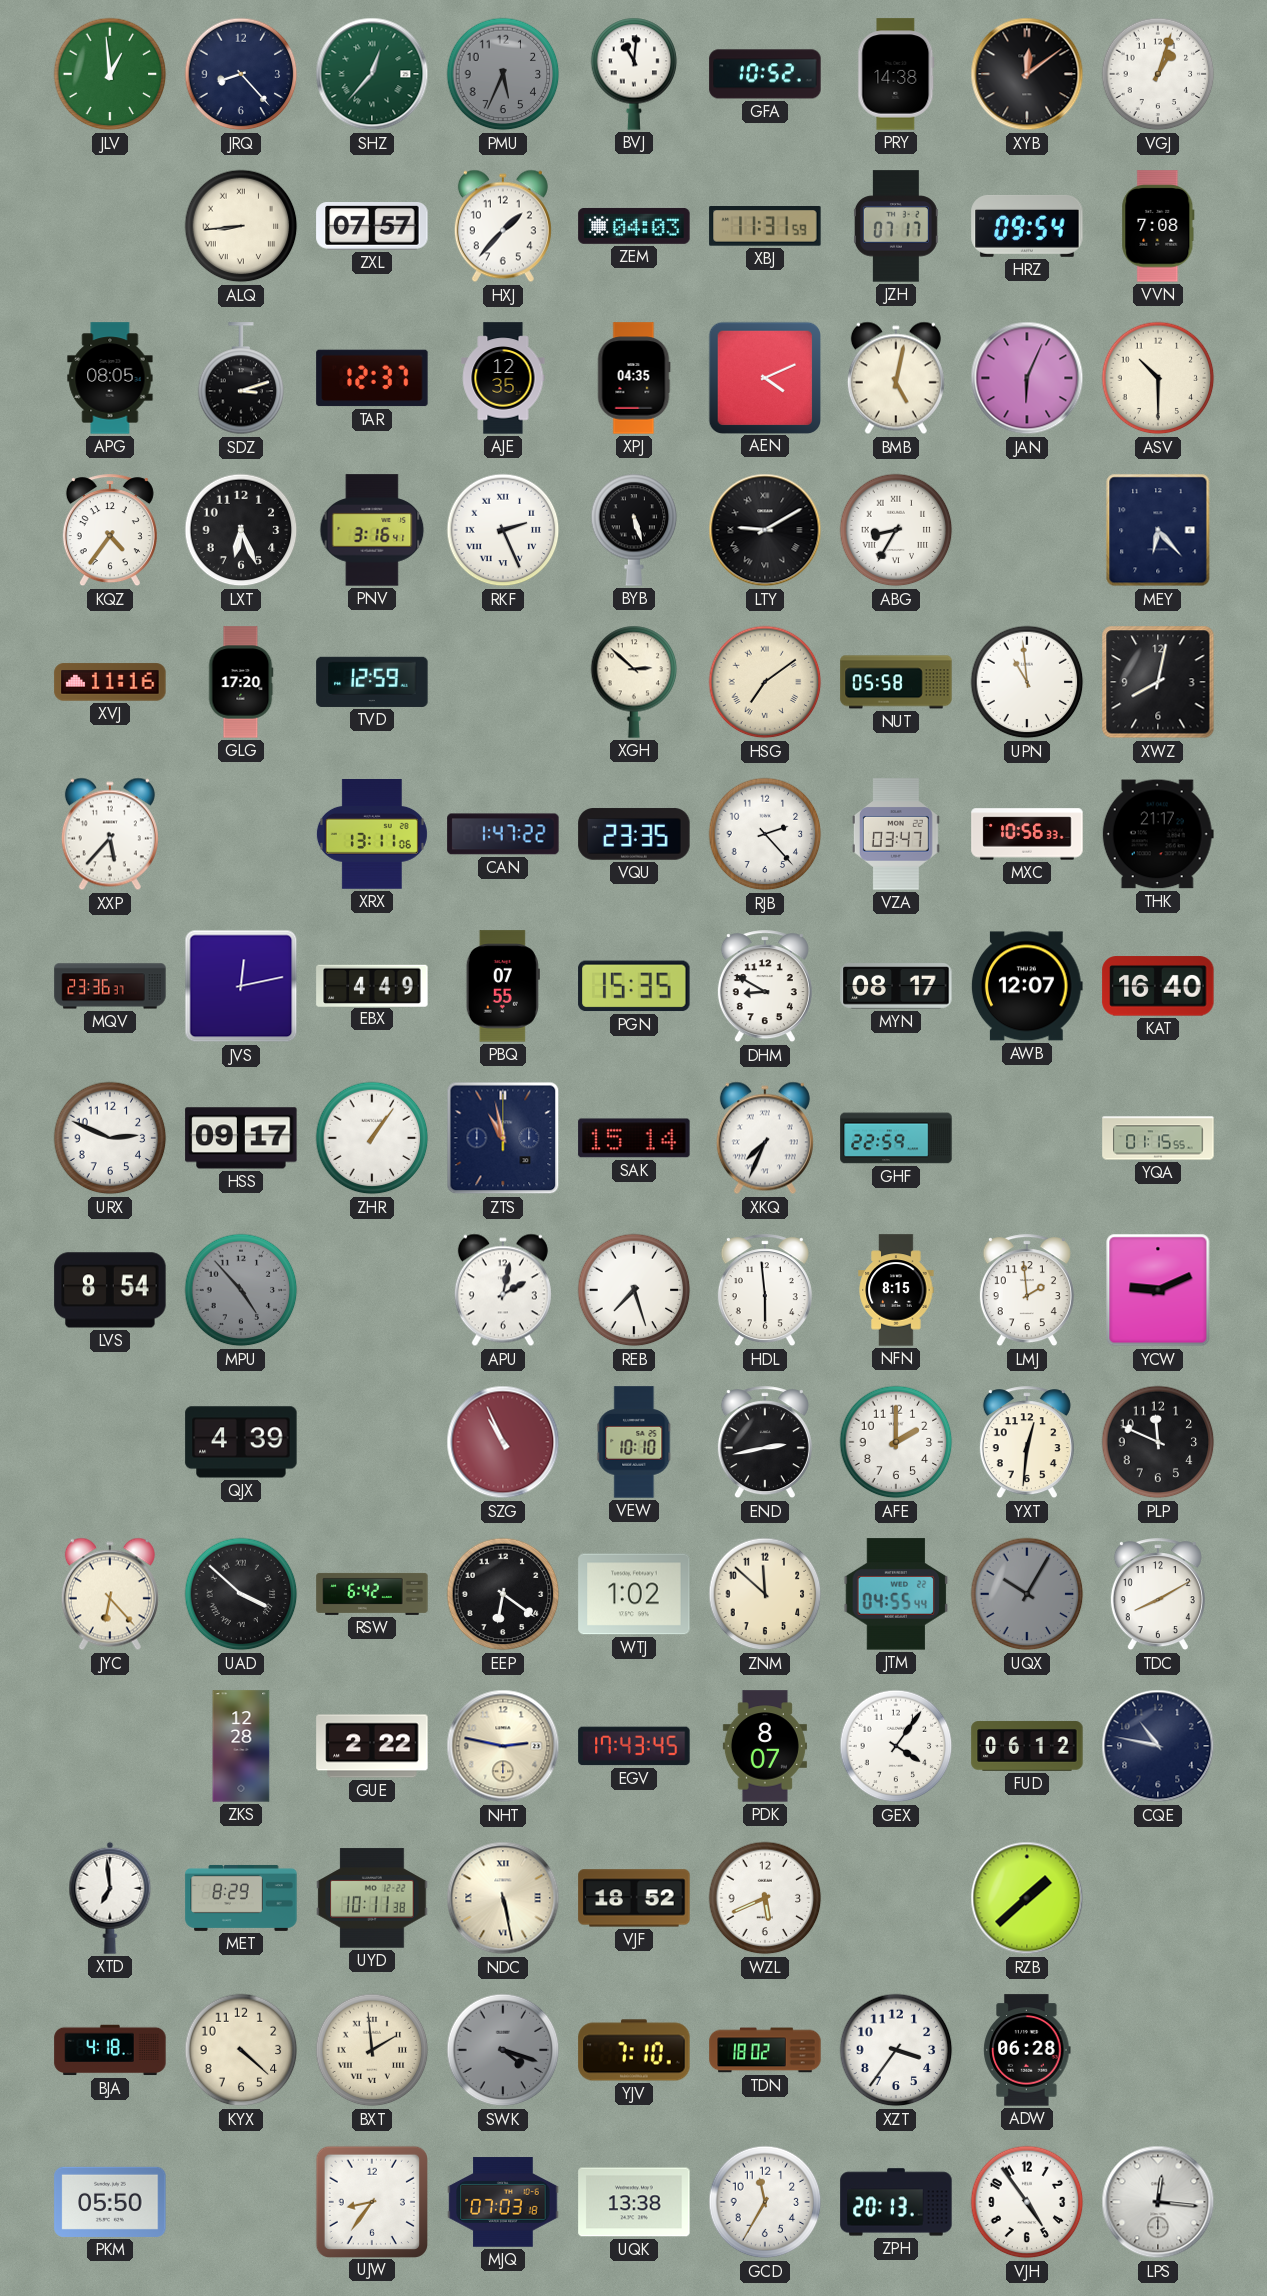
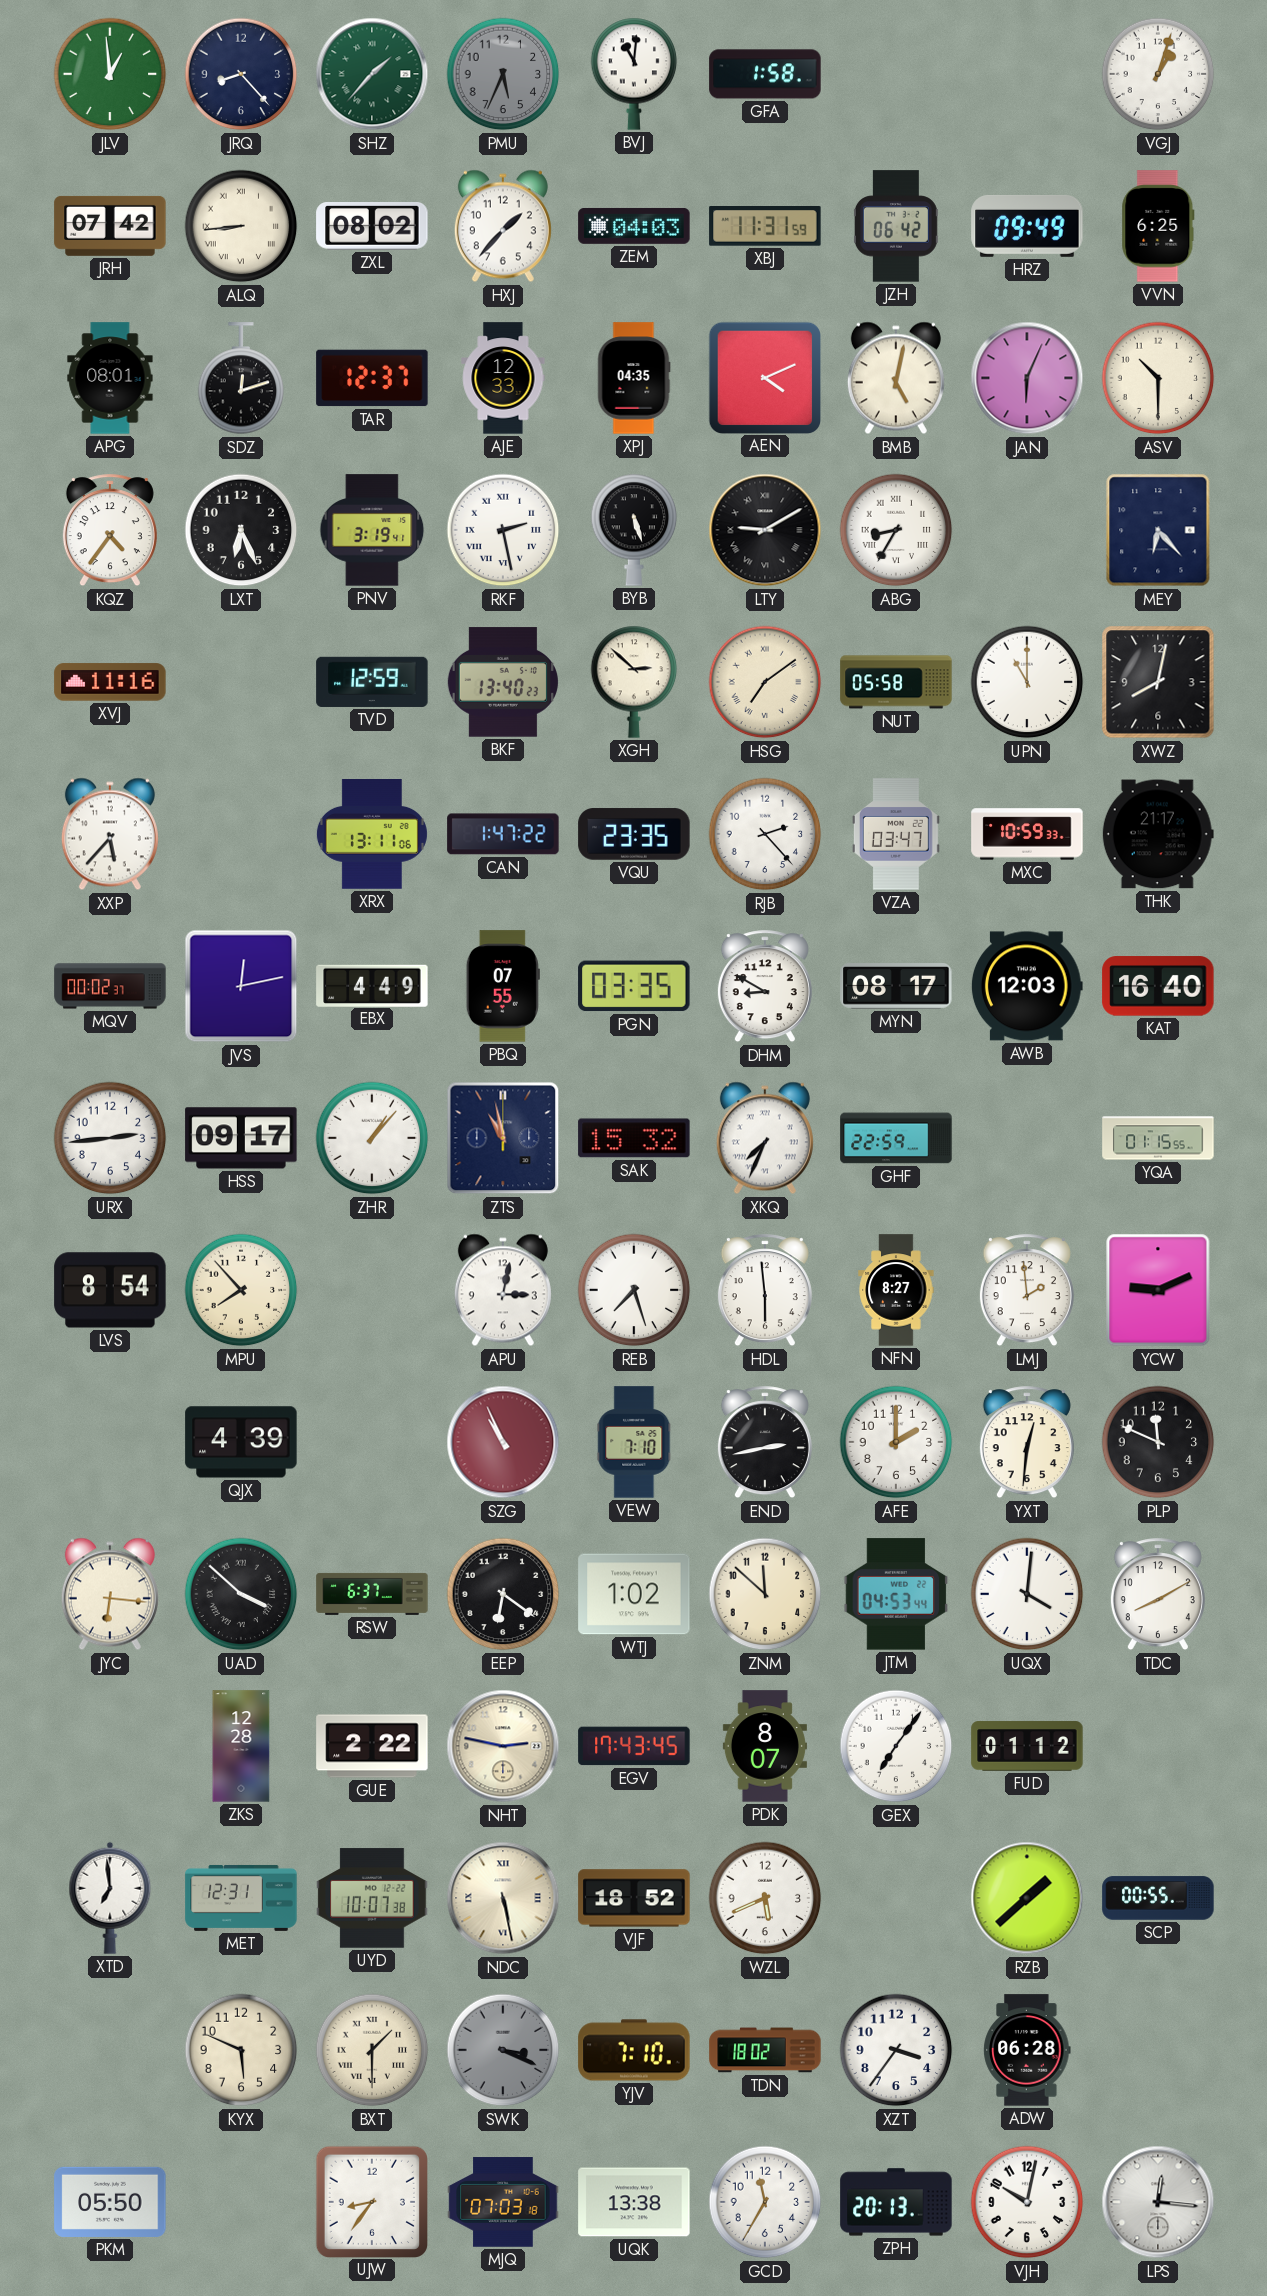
SHZ: 12:37 -> 1:37 (372, 74)
GFA: 10:52 -> 1:58 (765, 74)
PRY: 14:38 -> none (896, 74)
XYB: 12:09 -> none (1027, 74)
JRH: none -> 07:42 (110, 226)
ZXL: 07:57 -> 08:02 (372, 227)
JZH: 07:17 -> 06:42 (896, 226)
HRZ: 09:54 -> 09:49 (1027, 226)
VVN: 7:08 -> 6:25 (1158, 226)
APG: 08:05 -> 08:01 (110, 378)
SDZ: 3:12 -> 12:12 (241, 379)
AJE: 12:35 -> 12:33 (503, 378)
PNV: 3:16 -> 3:19 (372, 530)
RKF: 2:26 -> 2:28 (503, 530)
GLG: 17:20 -> none (241, 682)
BKF: none -> 13:40 (503, 682)
UPN: 10:59 -> 11:00 (1027, 682)
MXC: 10:56 -> 10:59 (1027, 834)
MQV: 23:36 -> 00:02 (110, 986)
PGN: 15:35 -> 03:35 (634, 986)
AWB: 12:07 -> 12:03 (1027, 986)
URX: 2:49 -> 2:44 (110, 1138)
ZHR: 1:06 -> 1:07 (372, 1138)
SAK: 15:14 -> 15:32 (634, 1138)
MPU: 4:53 -> 7:53 (241, 1290)
MPU dial: grey -> cream (241, 1290)
APU: 2:02 -> 3:02 (503, 1290)
NFN: 8:15 -> 8:27 (896, 1290)
VEW: 10:10 -> 7:10 (634, 1442)
JYC: 6:23 -> 6:16 (110, 1594)
RSW: 6:42 -> 6:37 (372, 1594)
JTM: 04:55 -> 04:53 (896, 1594)
UQX: 10:05 -> 4:01 (1027, 1594)
UQX dial: grey -> white (1027, 1594)
GEX: 4:06 -> 7:06 (896, 1746)
FUD: 06:12 -> 01:12 (1027, 1746)
CQE: 10:47 -> none (1158, 1746)
MET: 8:29 -> 12:31 (241, 1898)
UYD: 10:11 -> 10:07 (372, 1898)
SCP: none -> 00:55 (1158, 1898)
BJA: 4:18 -> none (110, 2050)
KYX: 4:22 -> 5:49 (241, 2050)
BXT: 1:59 -> 1:30 (372, 2050)
SWK: 4:18 -> 3:19 (503, 2050)
VJH: 4:54 -> 10:02 (1027, 2202)
